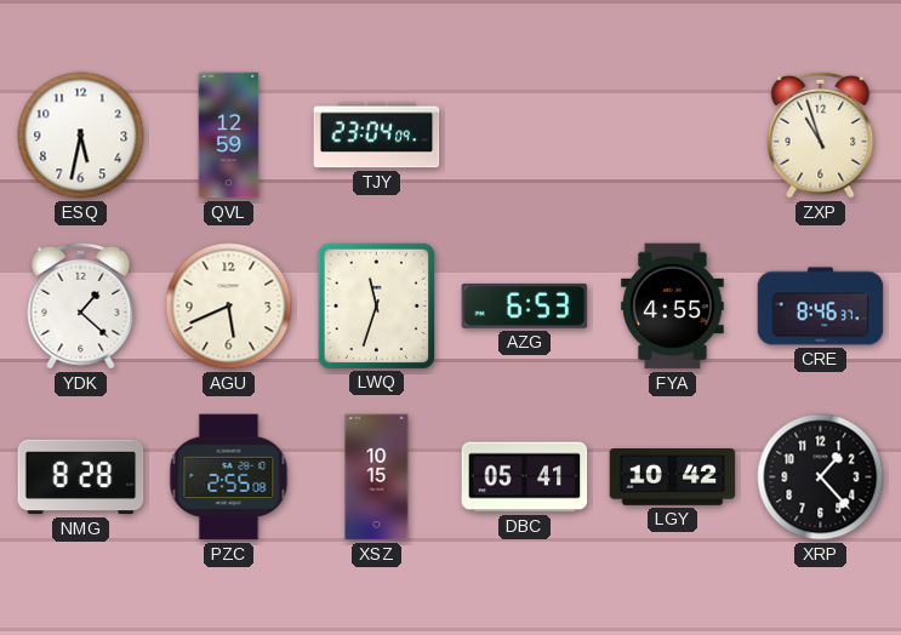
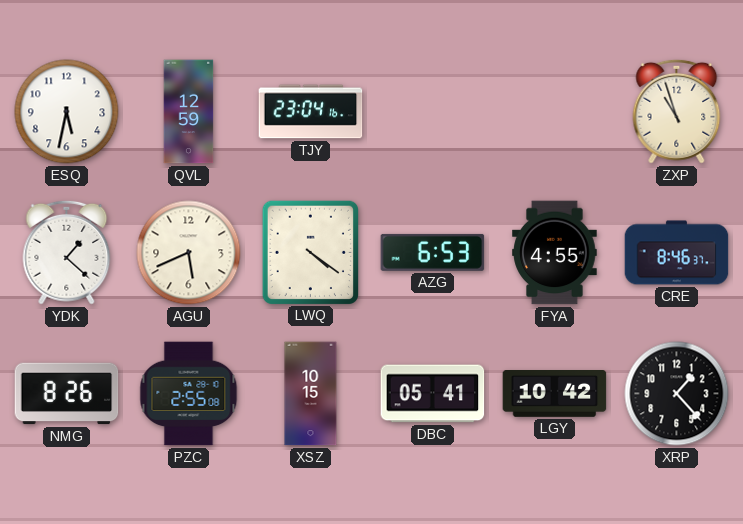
TJY: 23:04:09 -> 23:04:16 (311, 112)
LWQ: 11:33 -> 4:21 (310, 252)
NMG: 8:28 -> 8:26 (67, 394)
